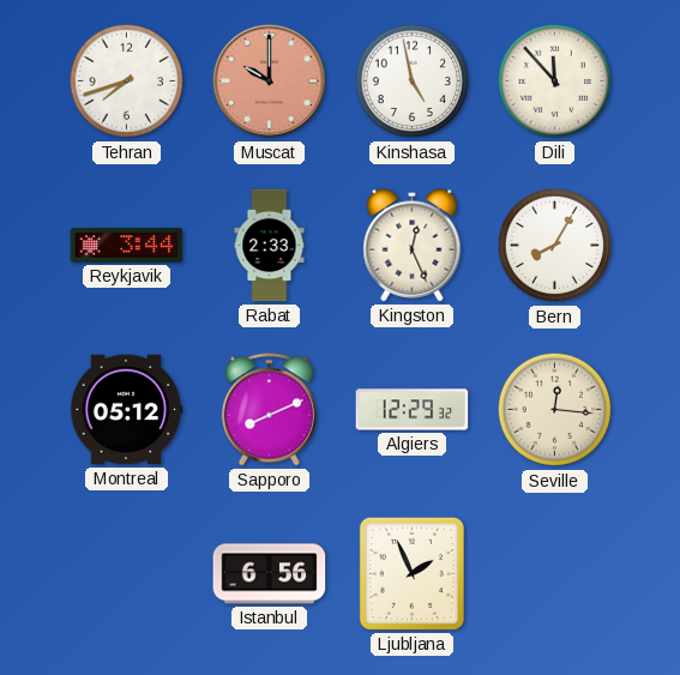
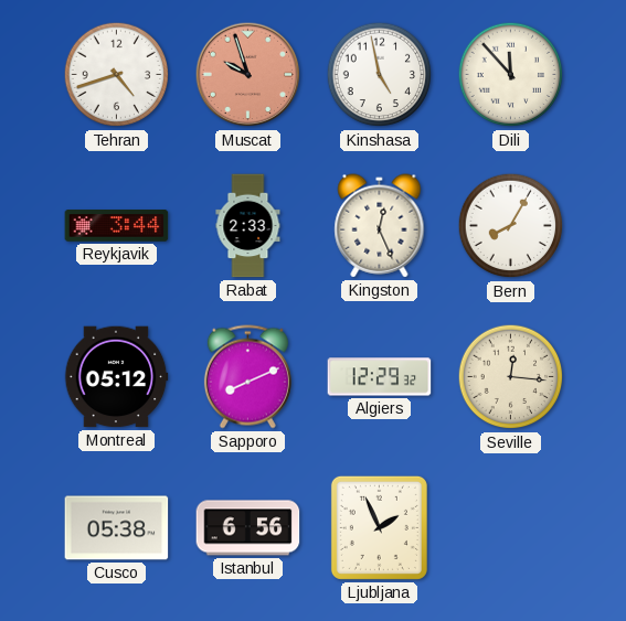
Tehran: 7:42 -> 4:42 (117, 75)
Muscat: 10:00 -> 9:57 (248, 75)
Cusco: none -> 05:38 (117, 528)
